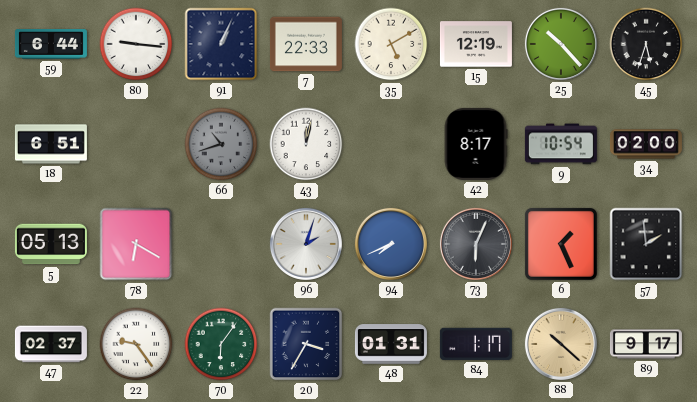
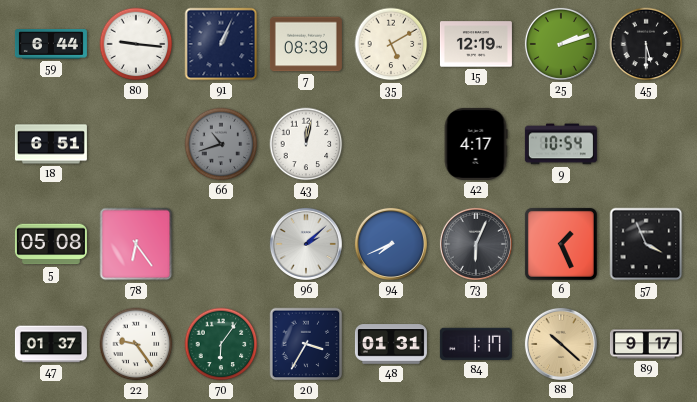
7: 22:33 -> 08:39 (306, 44)
25: 10:23 -> 2:12 (561, 44)
45: 5:33 -> 5:30 (646, 44)
42: 8:17 -> 4:17 (476, 144)
34: 02:00 -> none (646, 144)
5: 05:13 -> 05:08 (51, 244)
78: 6:20 -> 6:24 (136, 244)
96: 2:03 -> 2:08 (306, 244)
57: 1:59 -> 3:56 (646, 244)
47: 02:37 -> 01:37 (51, 344)
